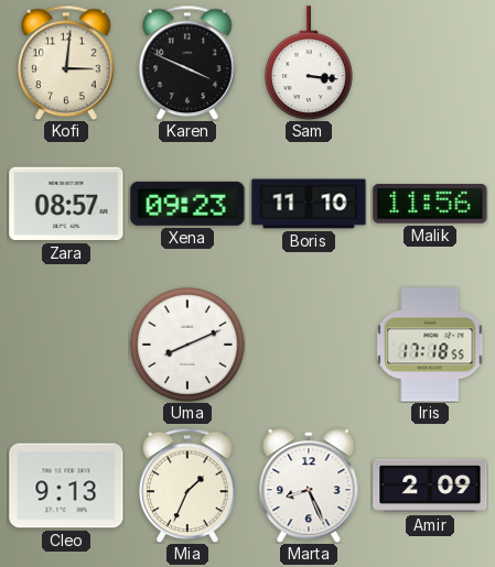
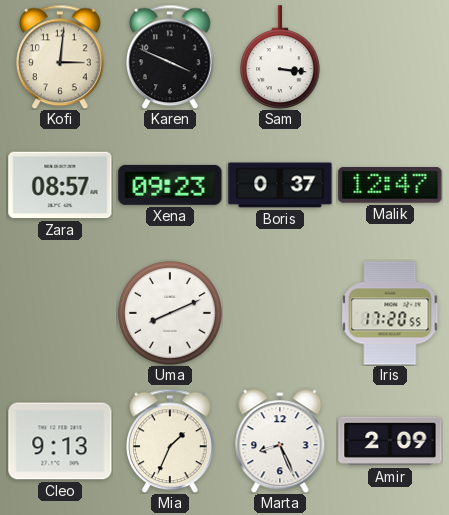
Boris: 11:10 -> 0:37 (280, 185)
Malik: 11:56 -> 12:47 (390, 185)
Iris: 17:18 -> 17:20 (390, 313)
